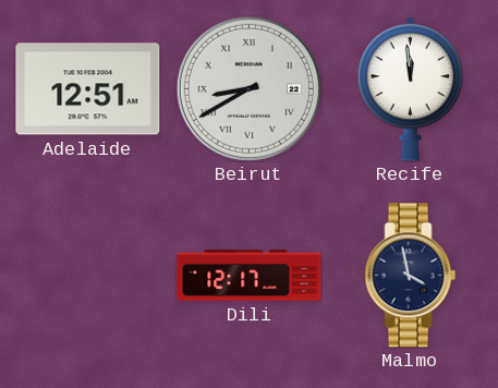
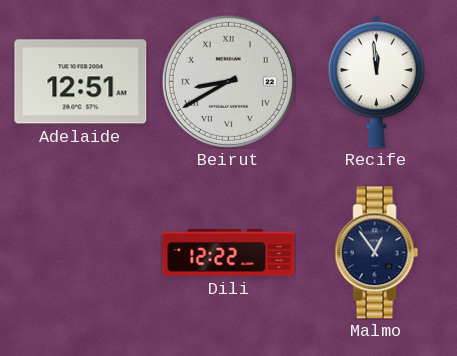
Dili: 12:17 -> 12:22 (229, 253)
Malmo: 3:58 -> 12:54 (377, 253)
